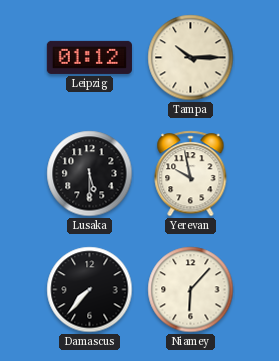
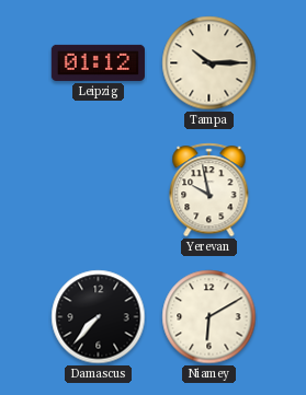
Lusaka: 5:30 -> none (90, 174)
Niamey: 6:07 -> 6:10 (209, 317)
